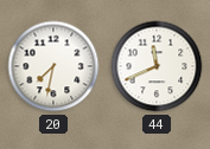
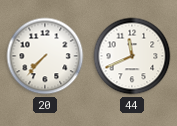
20: 7:32 -> 7:37 (45, 56)
